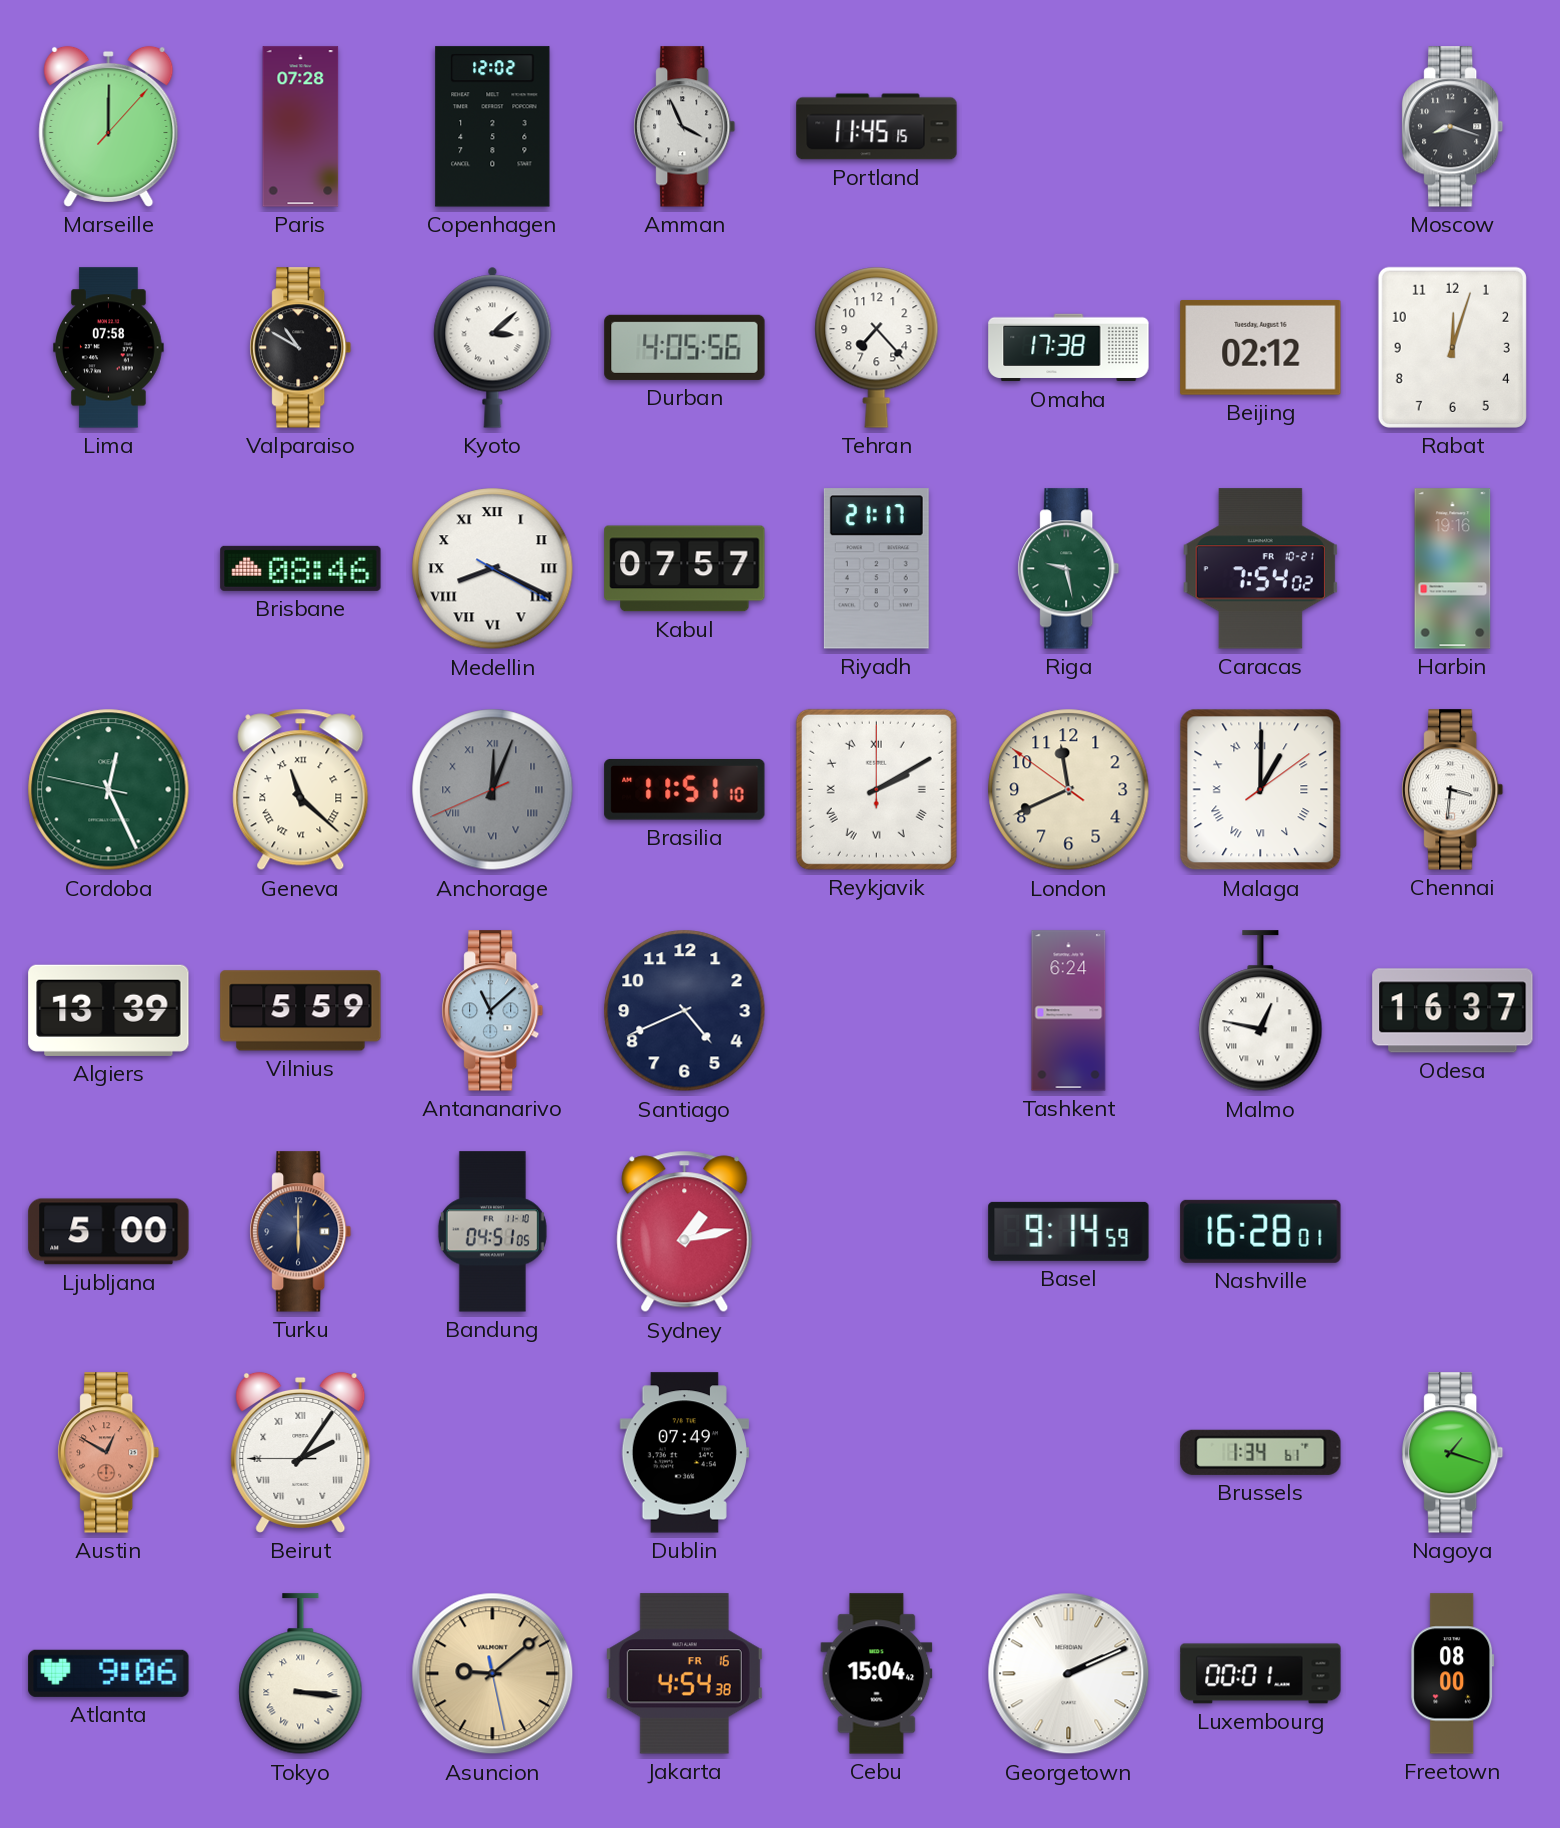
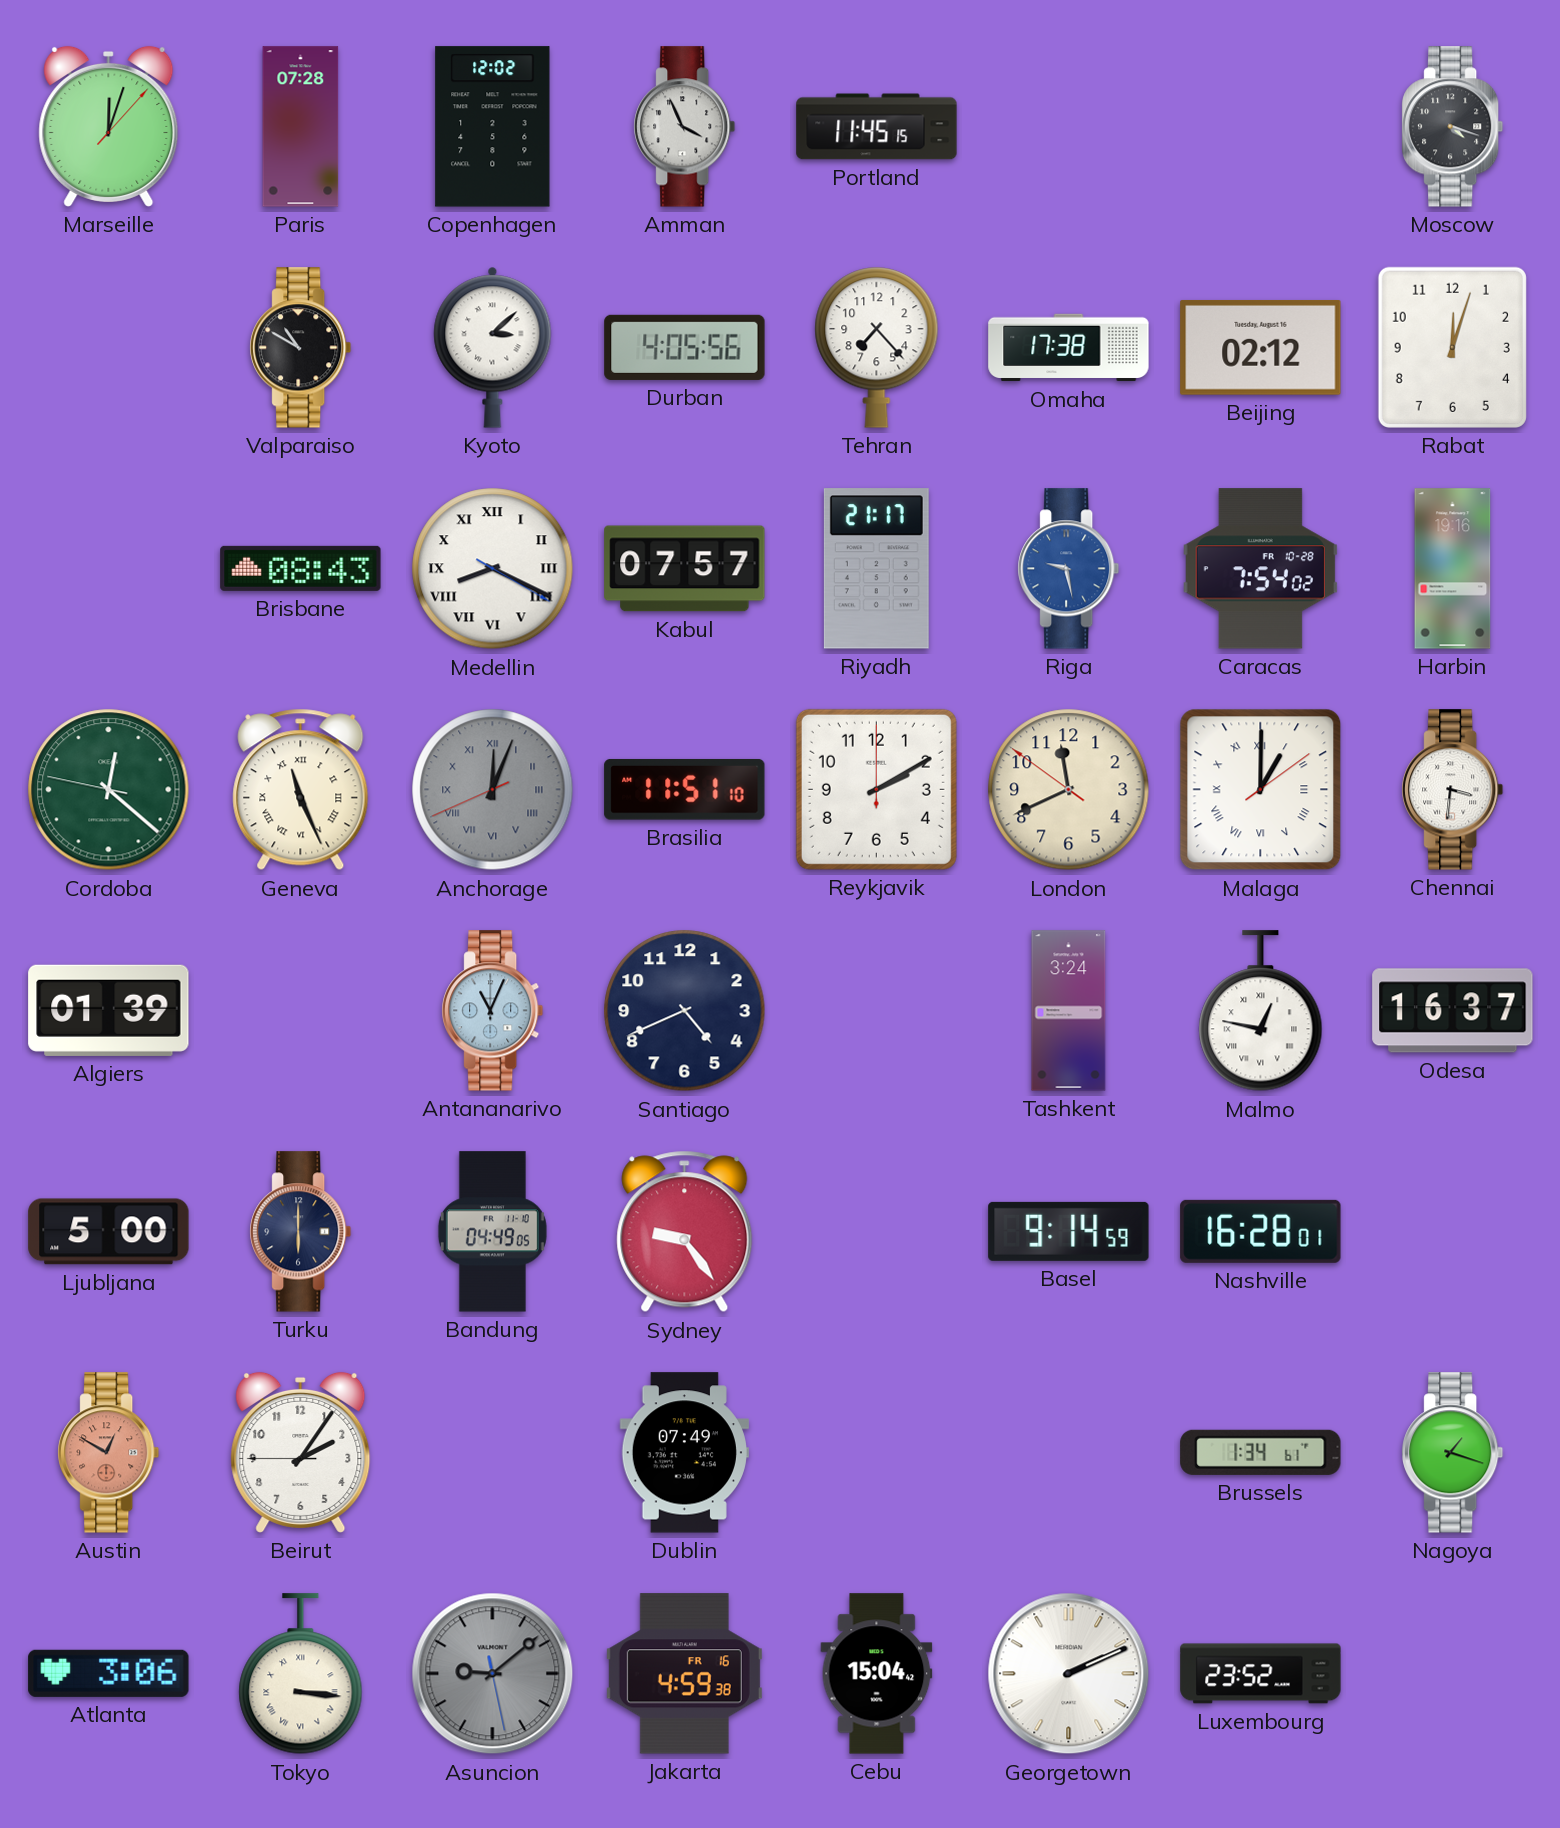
Marseille: 12:00 -> 12:03 (109, 126)
Moscow: 8:18 -> 4:18 (1453, 127)
Lima: 07:58 -> none (109, 348)
Brisbane: 08:46 -> 08:43 (301, 568)
Riga dial: green -> blue (1069, 569)
Caracas date: FR 10-21 -> FR 10-28 (1260, 569)
Cordoba: 12:25 -> 12:21 (109, 790)
Geneva: 11:22 -> 11:26 (301, 790)
Reykjavik numerals: Roman -> Arabic (876, 789)
Algiers: 13:39 -> 01:39 (109, 1010)
Vilnius: 5:59 -> none (301, 1011)
Antananarivo: 11:08 -> 11:04 (493, 1011)
Tashkent: 6:24 -> 3:24 (1069, 1011)
Bandung: 04:51 -> 04:49 (492, 1232)
Sydney: 1:13 -> 9:24 (685, 1232)
Beirut numerals: Roman -> Arabic (301, 1452)
Atlanta: 9:06 -> 3:06 (109, 1673)
Asuncion dial: champagne -> grey (493, 1674)
Jakarta: 4:54 -> 4:59 (684, 1674)
Luxembourg: 00:01 -> 23:52 (1261, 1674)
Freetown: 08:00 -> none (1453, 1674)
